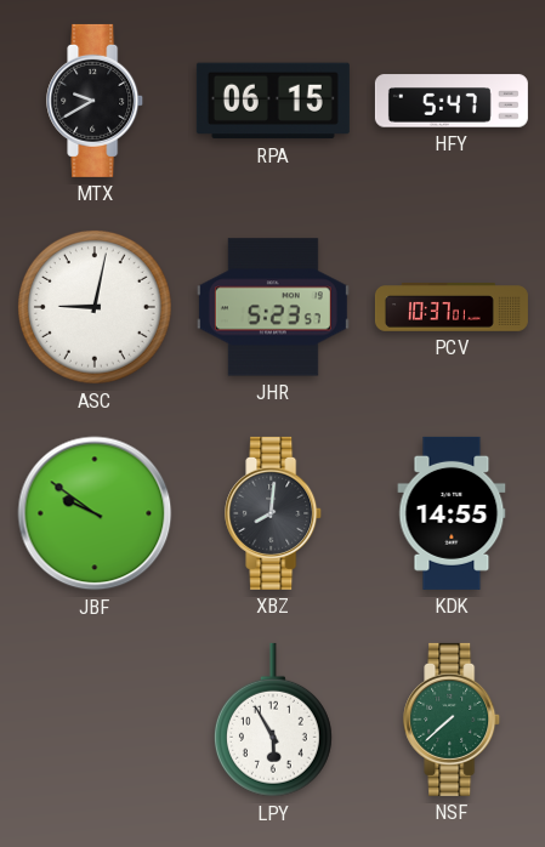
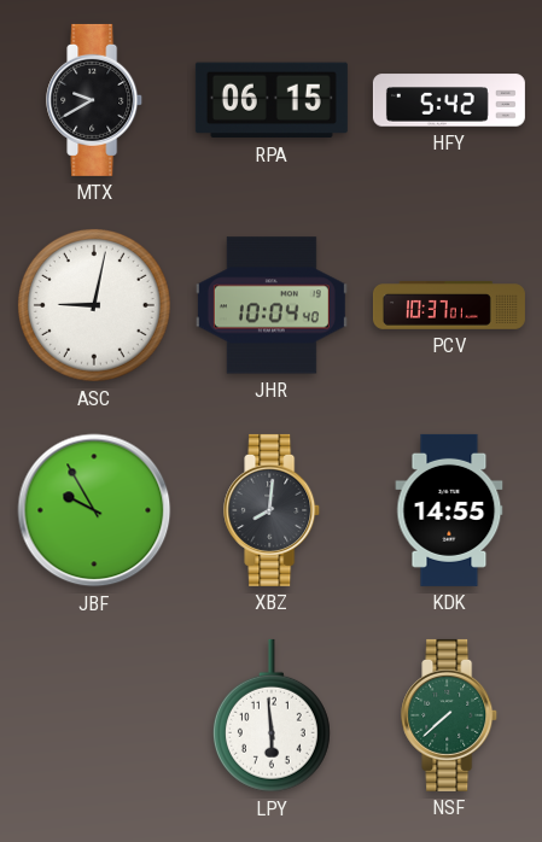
HFY: 5:47 -> 5:42 (449, 100)
JHR: 5:23 -> 10:04 (272, 305)
JBF: 9:51 -> 9:55 (94, 510)
LPY: 5:55 -> 5:59 (272, 715)
